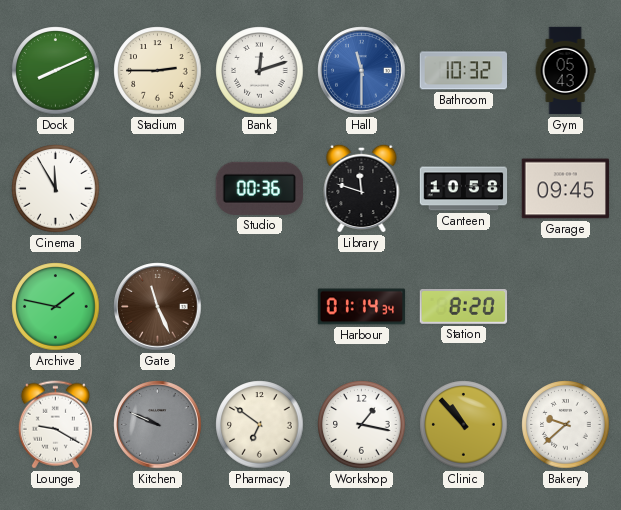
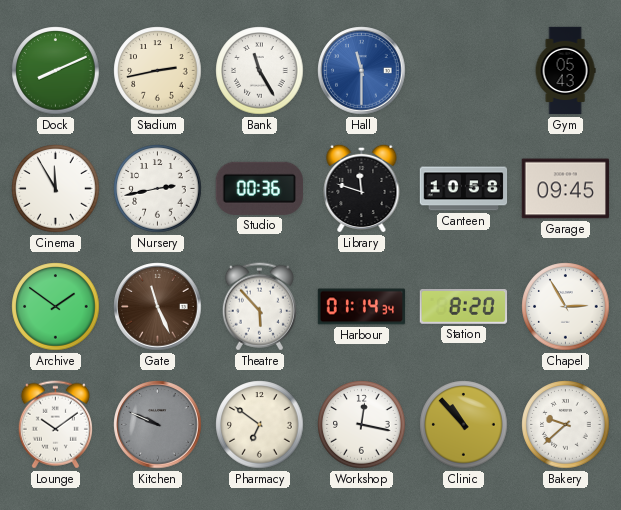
Stadium: 2:45 -> 2:43 (158, 71)
Bank: 12:12 -> 11:25 (260, 71)
Bathroom: 10:32 -> none (463, 71)
Nursery: none -> 2:43 (158, 189)
Archive: 1:47 -> 1:51 (56, 307)
Theatre: none -> 5:53 (259, 307)
Chapel: none -> 2:55 (566, 307)
Lounge: 9:20 -> 10:09 (55, 425)
Workshop: 1:17 -> 12:17 (362, 425)
